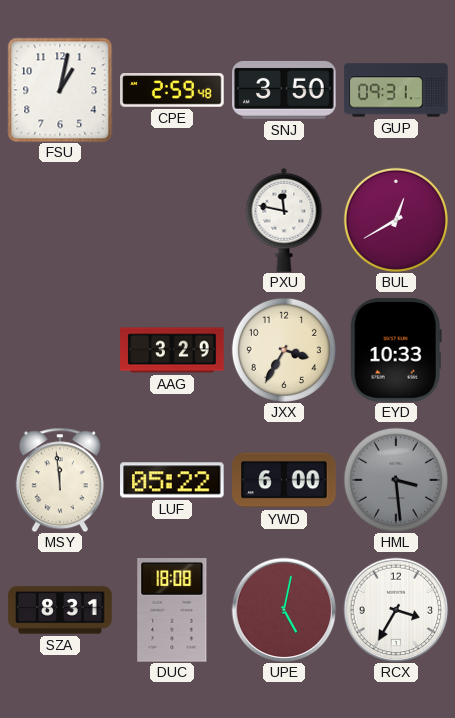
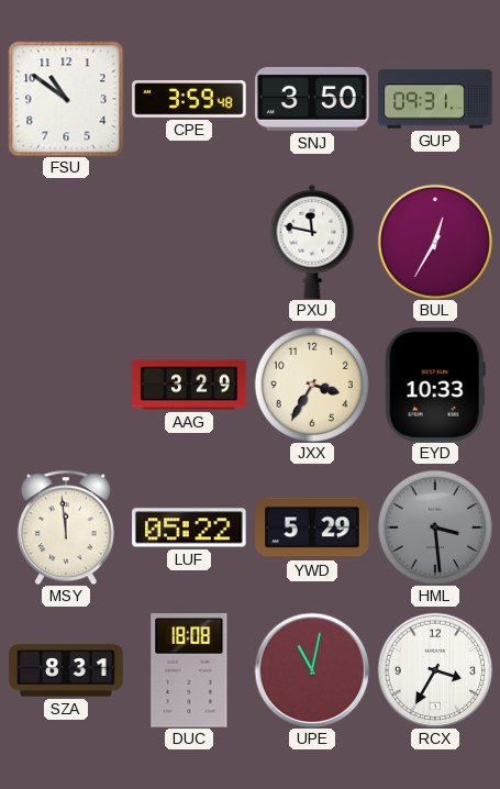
FSU: 1:02 -> 10:51 (66, 99)
CPE: 2:59 -> 3:59 (189, 100)
BUL: 12:40 -> 12:35 (435, 242)
YWD: 6:00 -> 5:29 (312, 527)
UPE: 5:02 -> 11:02 (312, 670)
